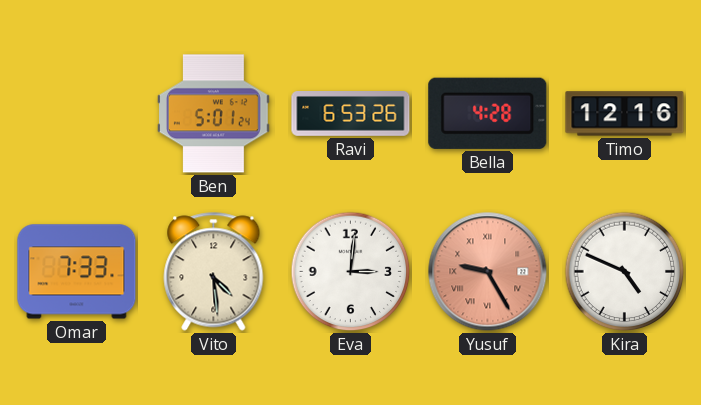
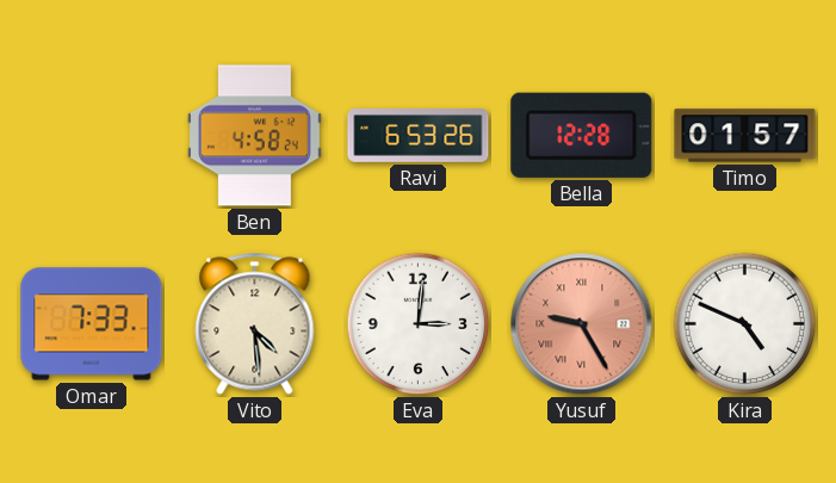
Ben: 5:01 -> 4:58 (255, 136)
Bella: 4:28 -> 12:28 (582, 135)
Timo: 12:16 -> 01:57 (745, 136)
